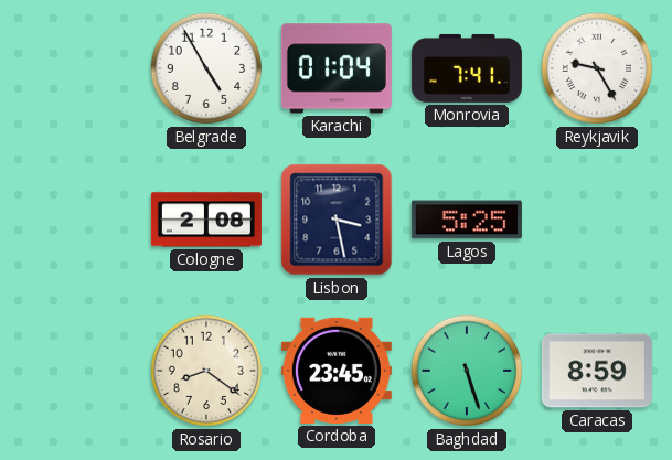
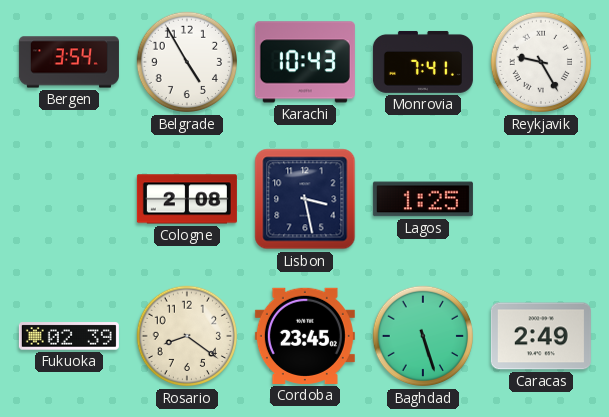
Bergen: none -> 3:54 (69, 62)
Karachi: 01:04 -> 10:43 (305, 62)
Lagos: 5:25 -> 1:25 (423, 199)
Fukuoka: none -> 02:39 (69, 336)
Caracas: 8:59 -> 2:49 (541, 336)
